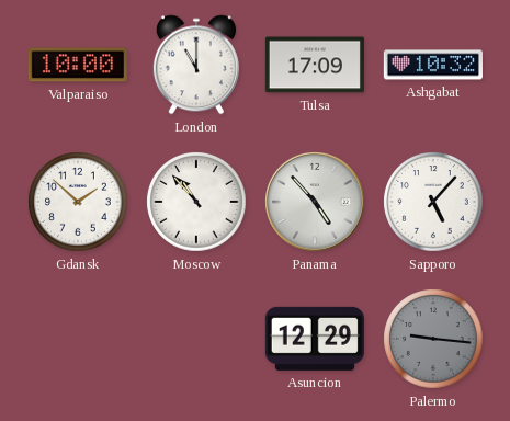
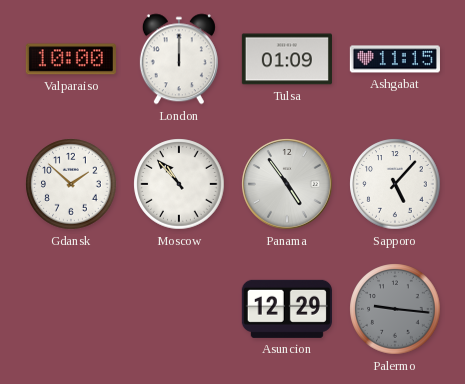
London: 11:00 -> 12:00 (179, 59)
Tulsa: 17:09 -> 01:09 (287, 59)
Ashgabat: 10:32 -> 11:15 (395, 59)
Panama: 4:53 -> 4:54 (288, 185)
